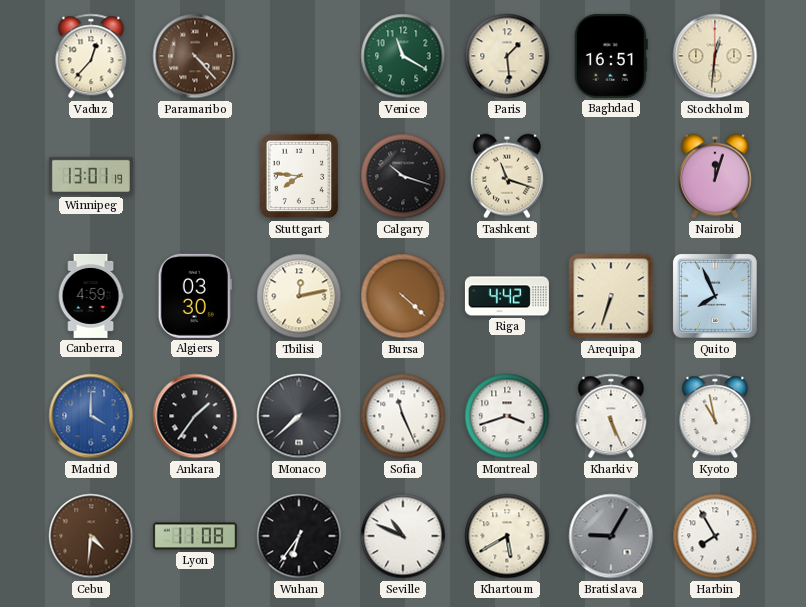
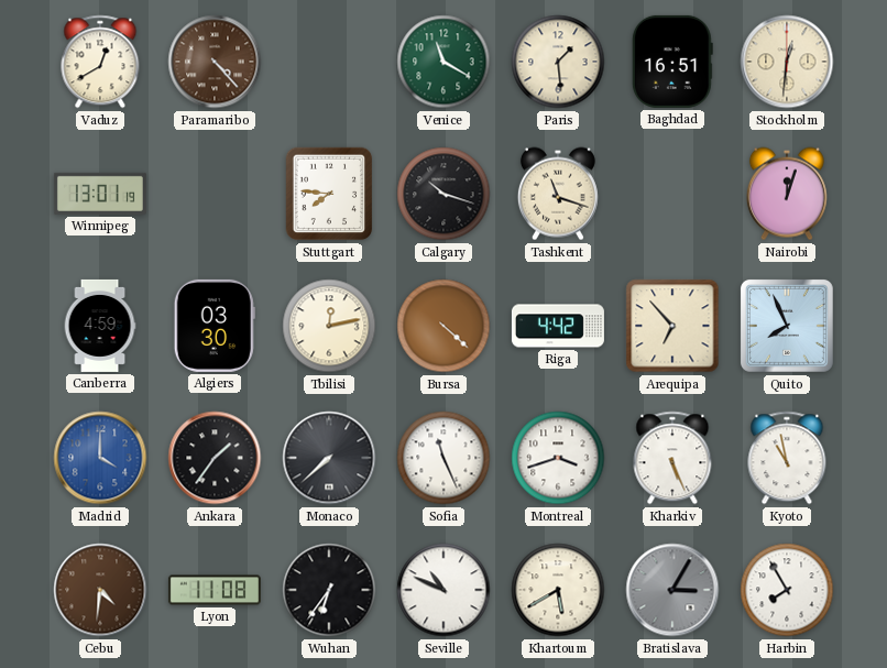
Vaduz: 12:37 -> 12:40 (100, 62)
Arequipa: 6:33 -> 6:53 (672, 326)
Bratislava: 9:05 -> 3:05 (672, 590)
